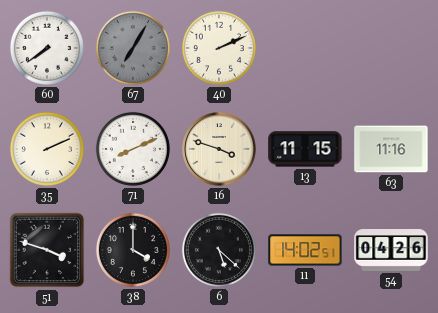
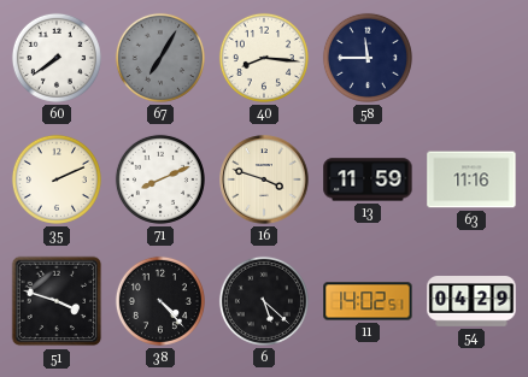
40: 2:11 -> 8:16 (264, 58)
58: none -> 11:45 (368, 58)
13: 11:15 -> 11:59 (368, 179)
38: 4:00 -> 4:23 (160, 301)
54: 04:26 -> 04:29 (471, 301)
